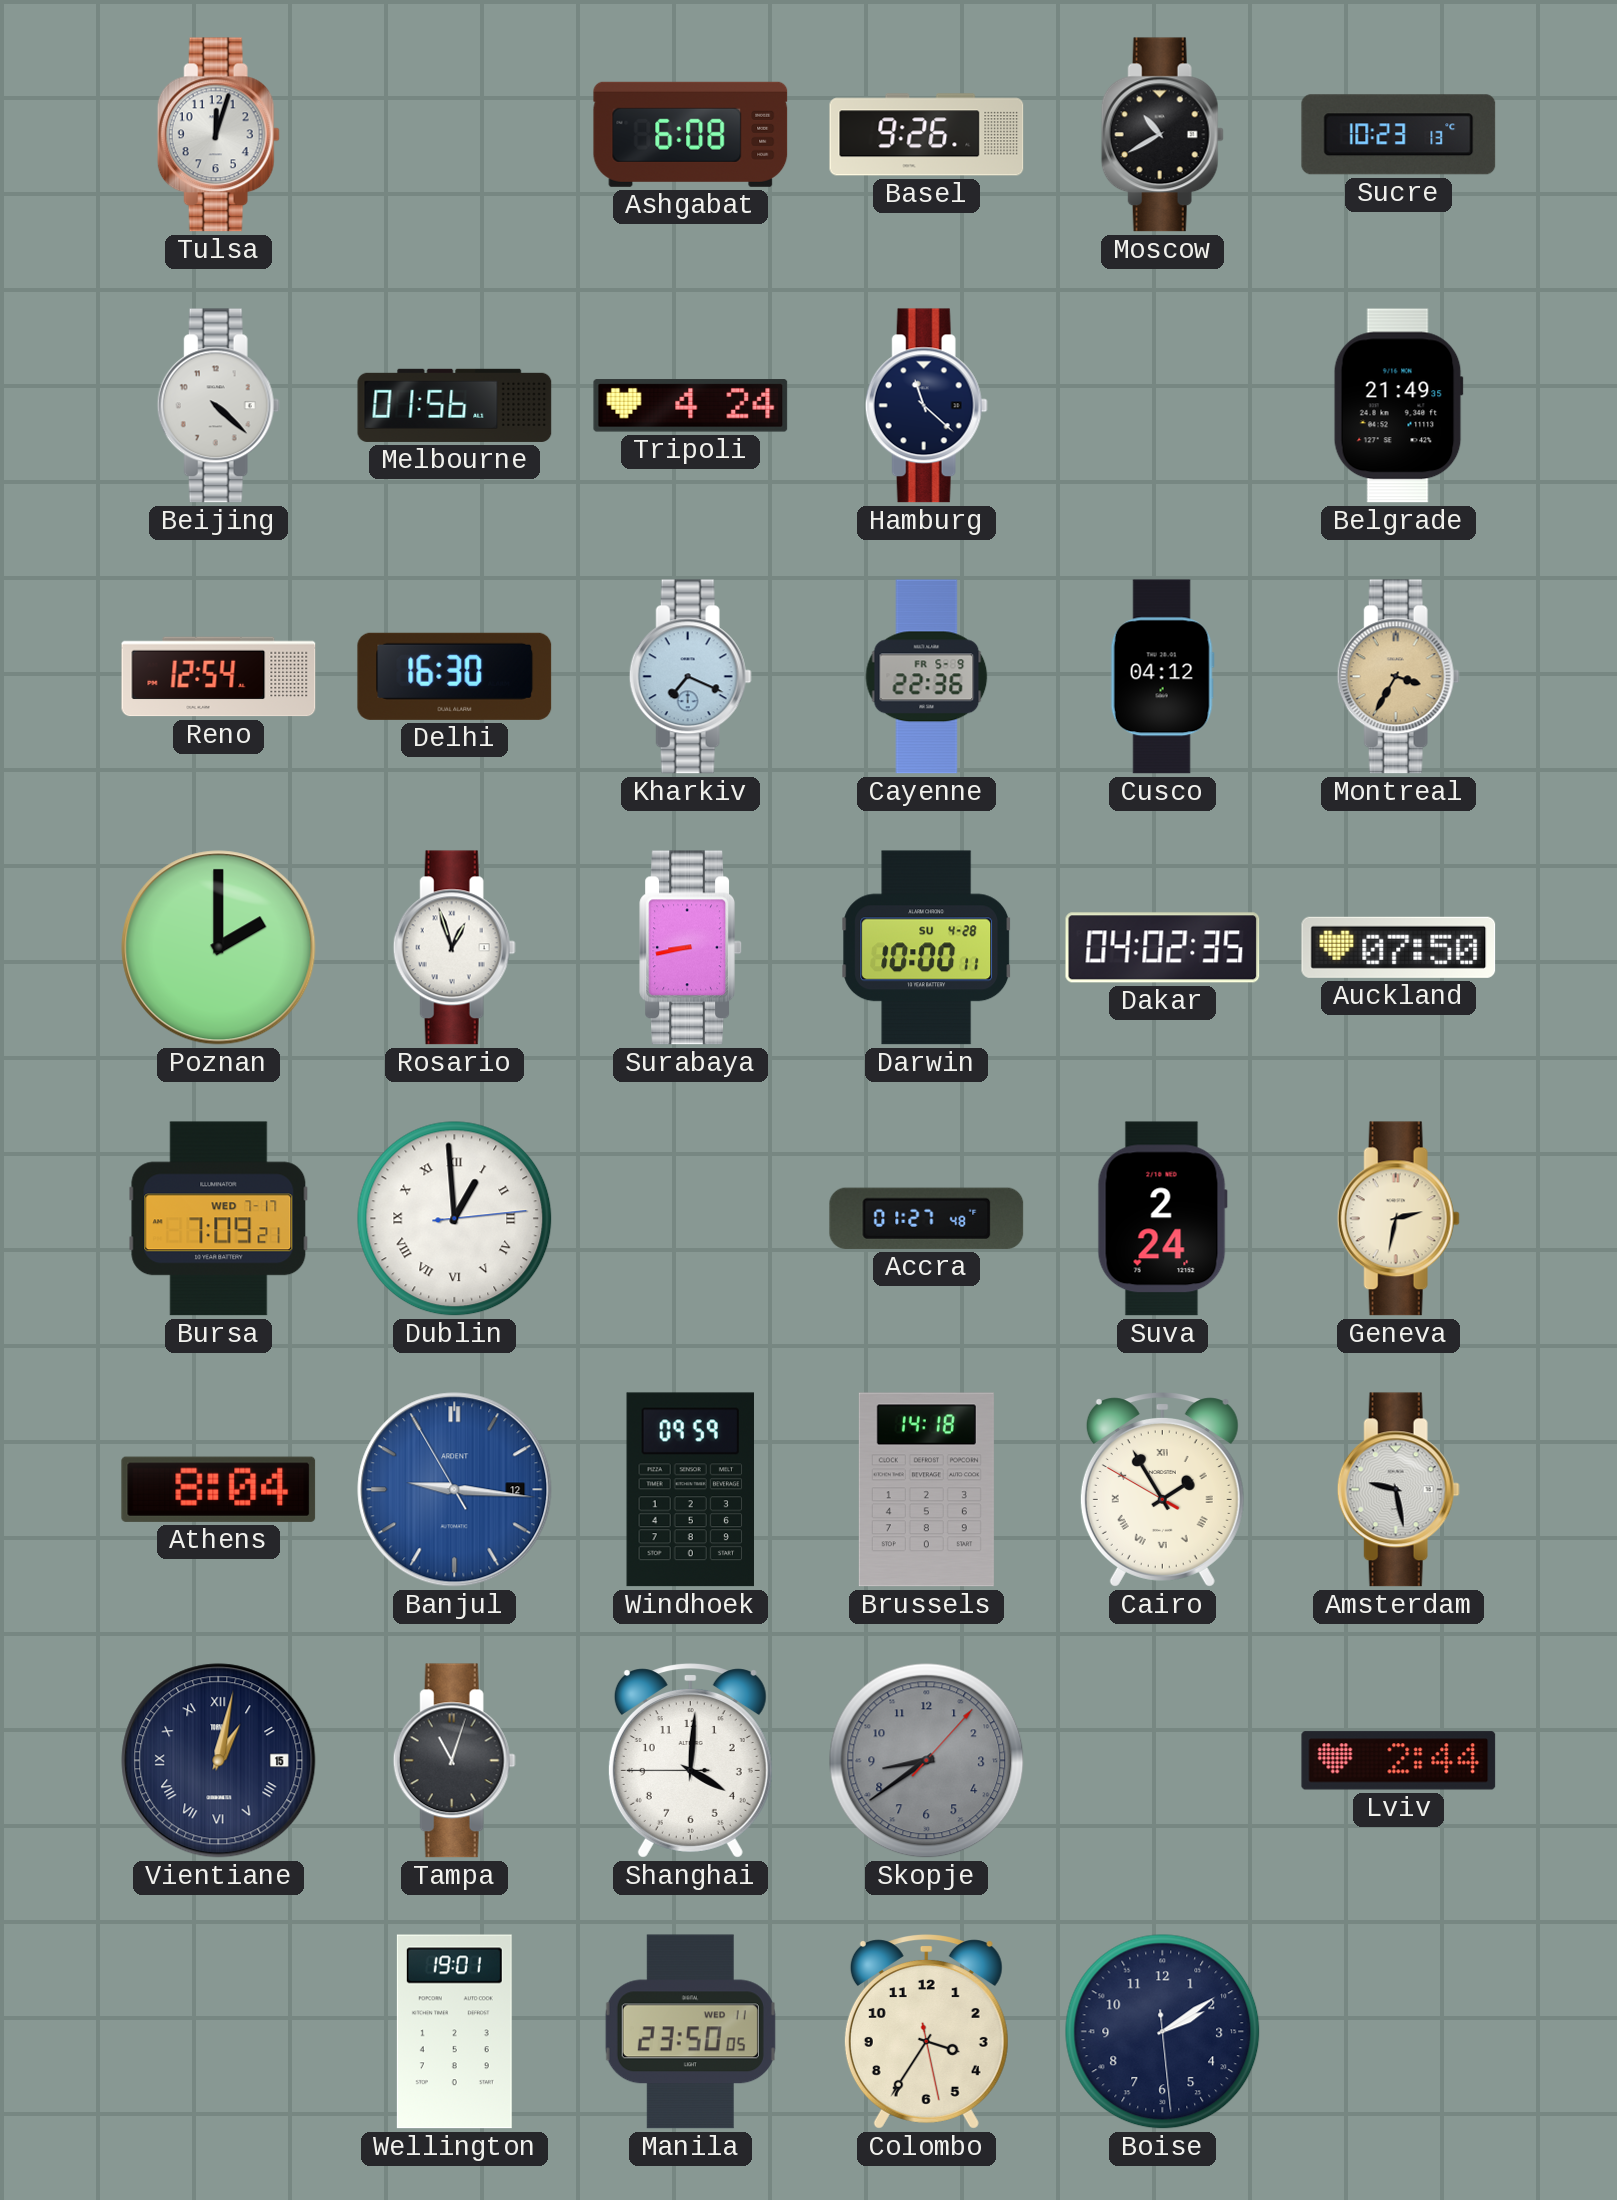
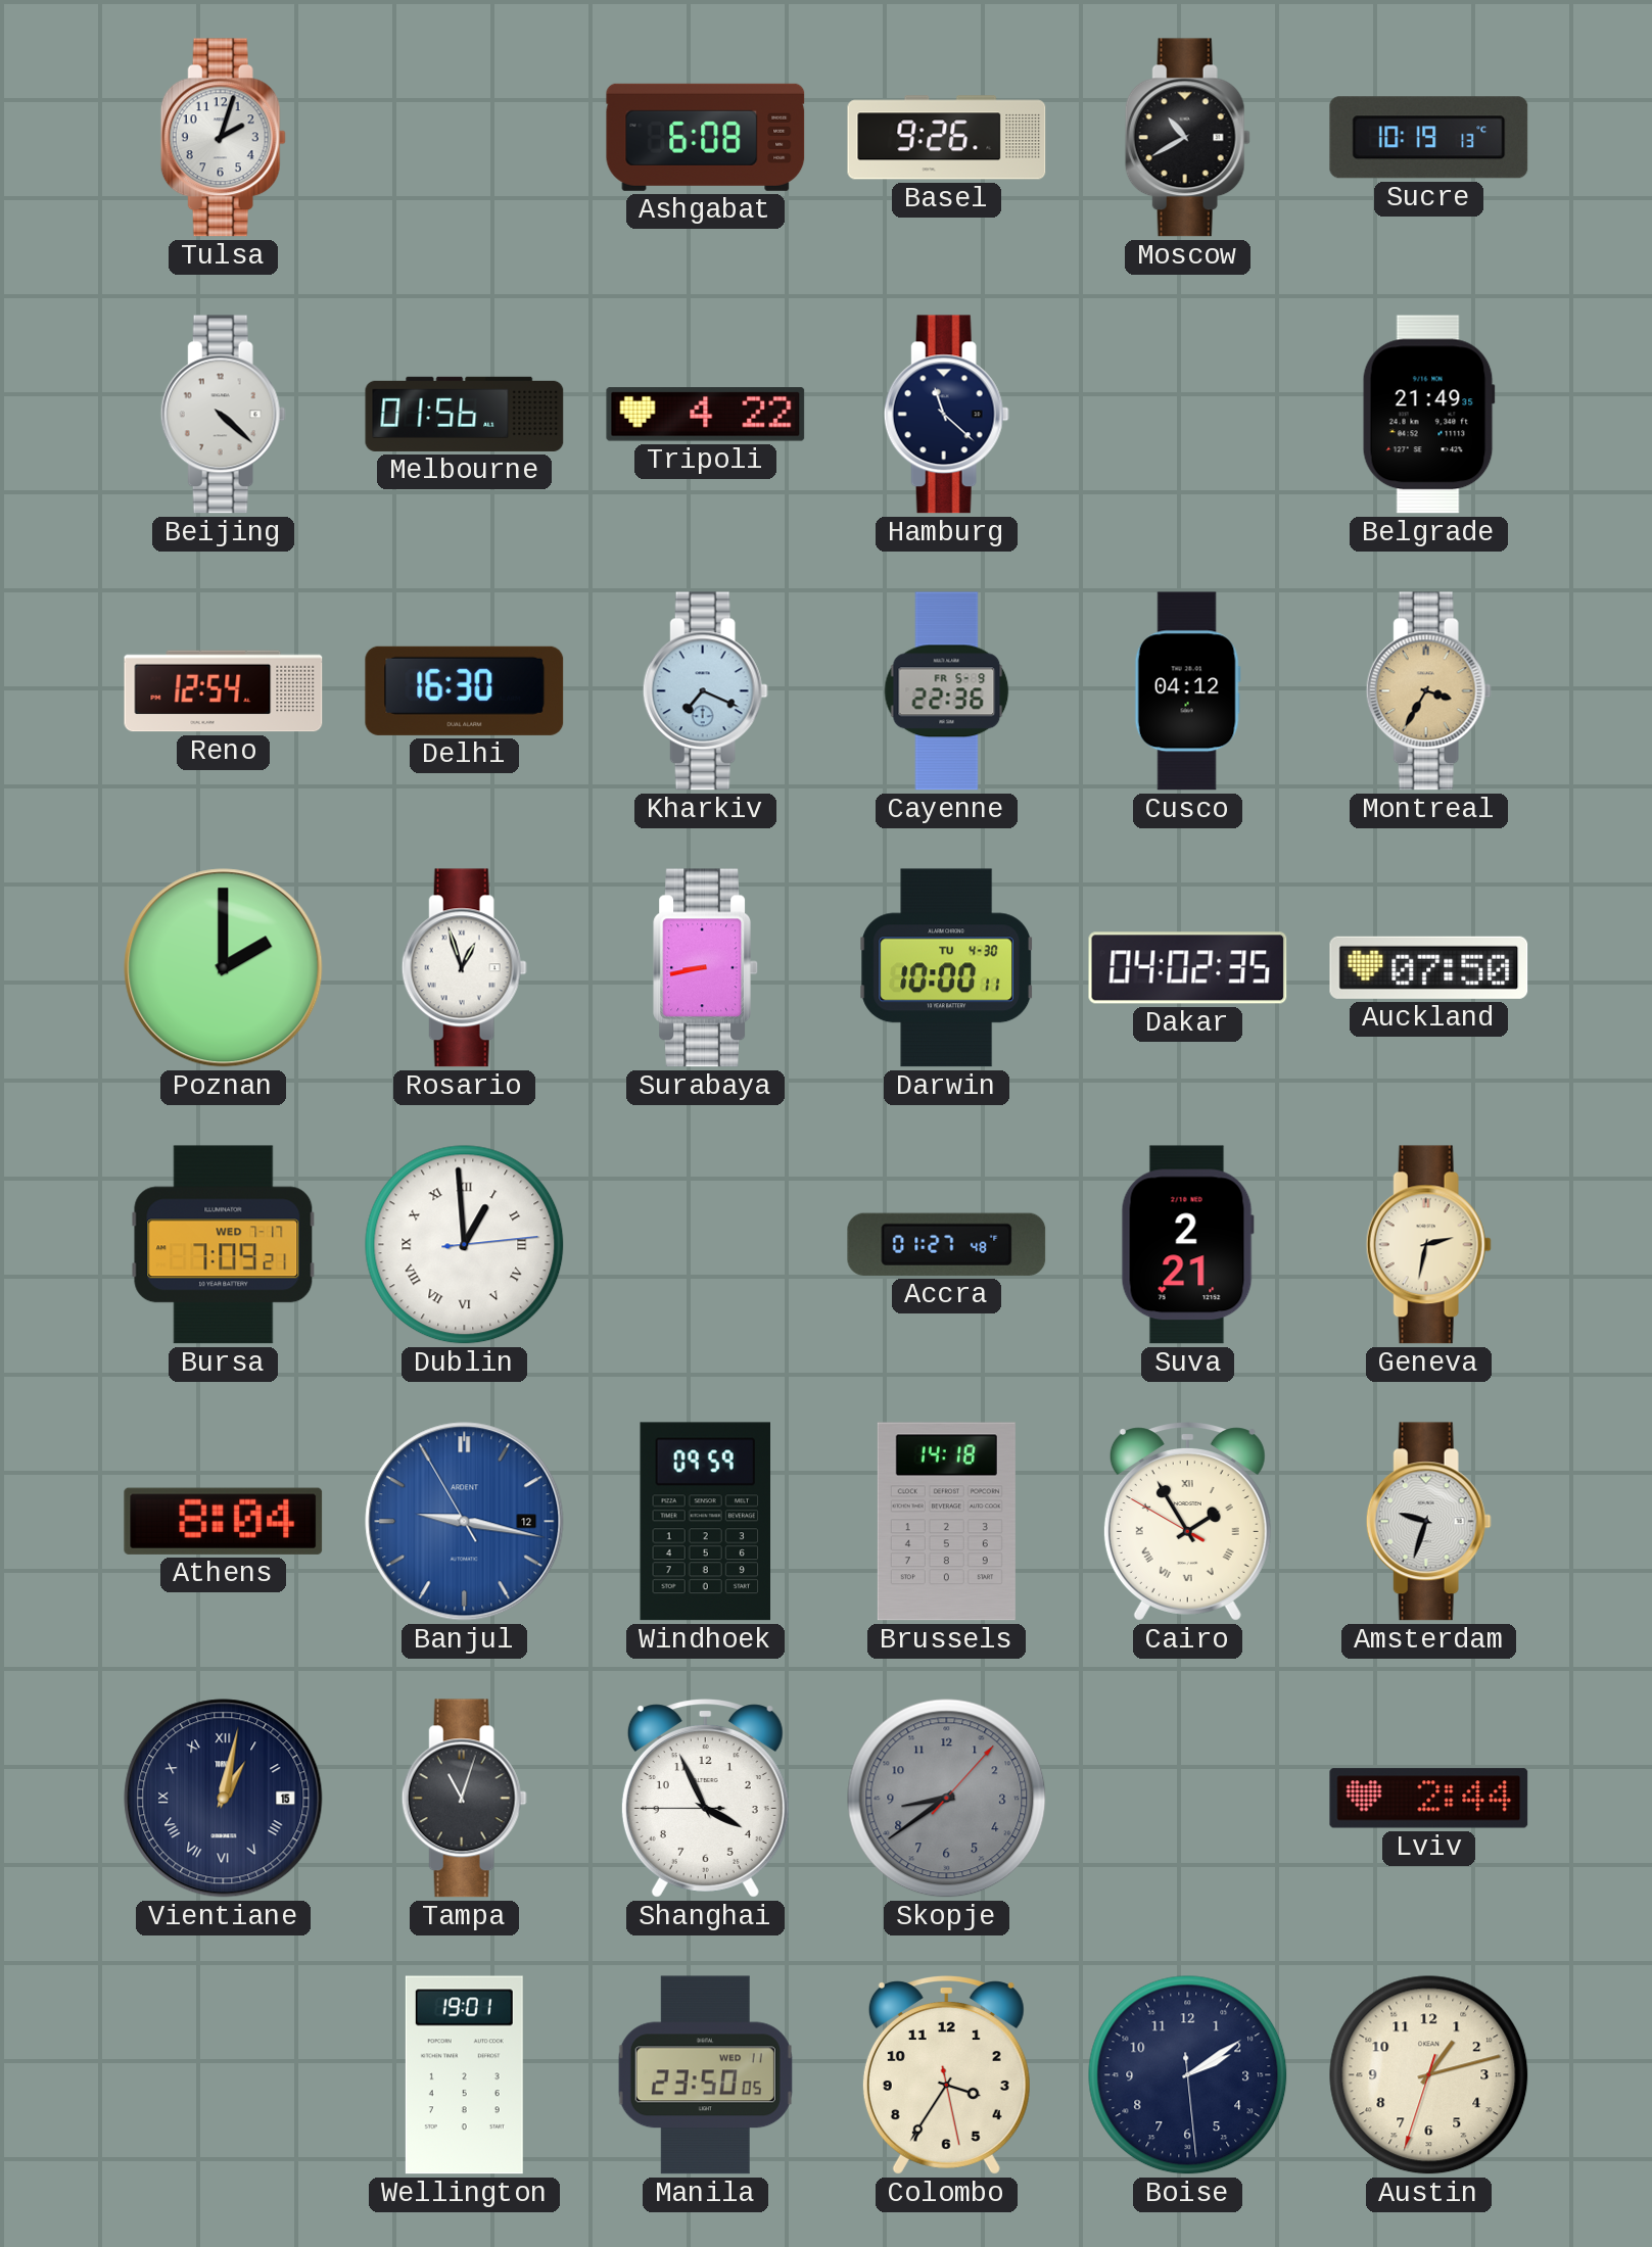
Tulsa: 12:03 -> 2:03 (223, 138)
Sucre: 10:23 -> 10:19 (1429, 138)
Tripoli: 4:24 -> 4:22 (706, 415)
Darwin date: SU 4-28 -> TU 4-30 (947, 968)
Suva: 2:24 -> 2:21 (1187, 1245)
Banjul: 9:15 -> 9:16 (465, 1522)
Amsterdam: 9:28 -> 9:33 (1428, 1522)
Shanghai: 4:00 -> 3:55 (705, 1799)
Austin: none -> 1:12 (1429, 2075)
